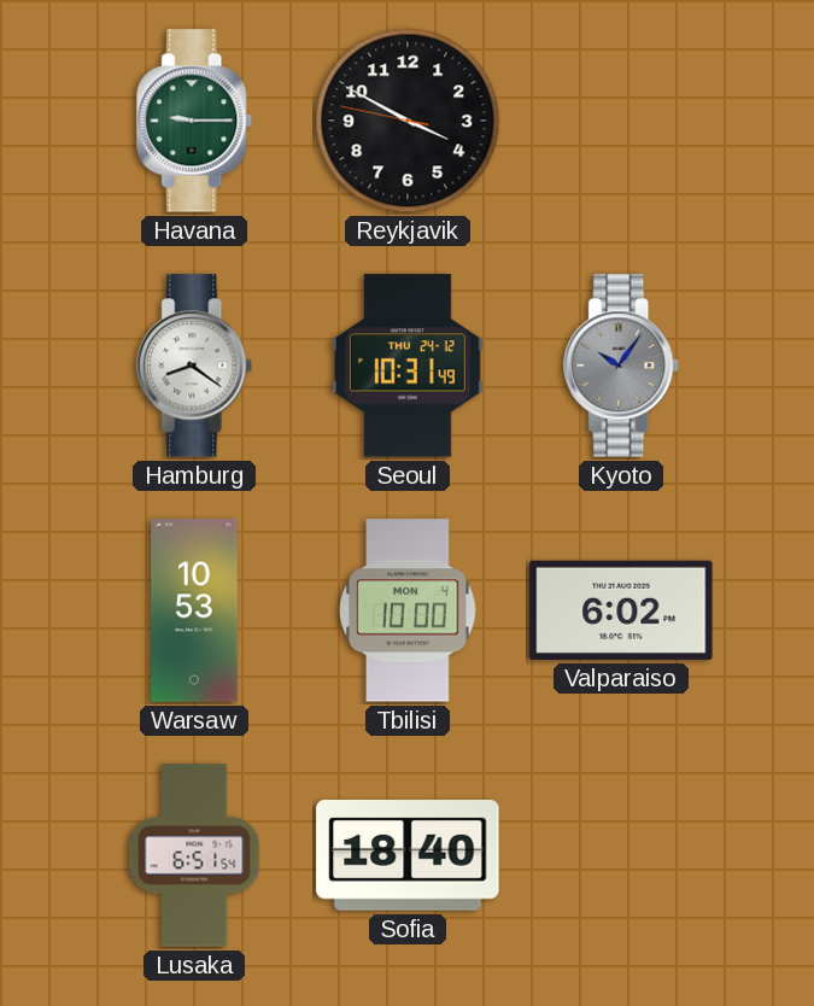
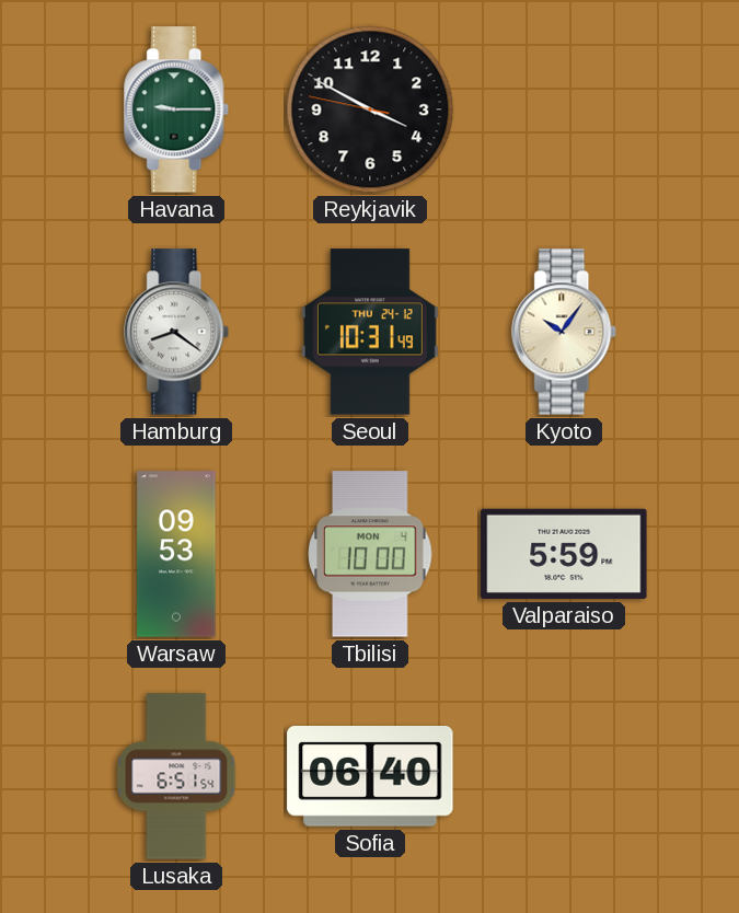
Kyoto dial: grey -> cream (565, 332)
Warsaw: 10:53 -> 09:53 (176, 554)
Valparaiso: 6:02 -> 5:59 (564, 554)
Sofia: 18:40 -> 06:40 (370, 777)
